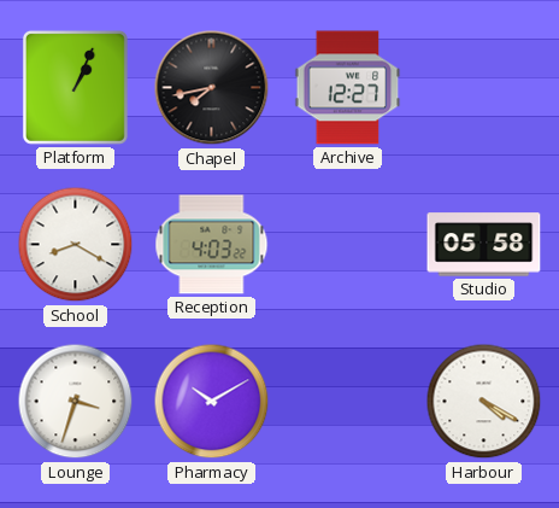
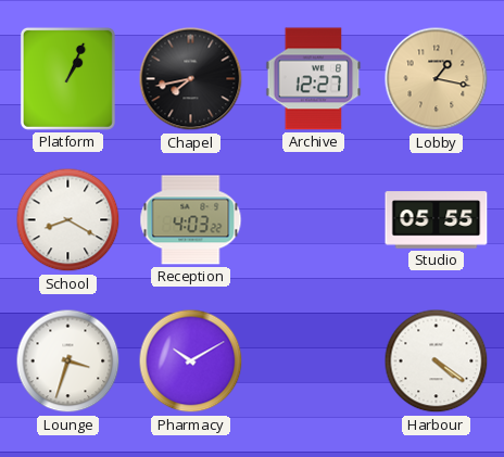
Lobby: none -> 1:17 (437, 79)
Studio: 05:58 -> 05:55 (437, 220)
Harbour: 4:20 -> 4:21 (437, 361)
